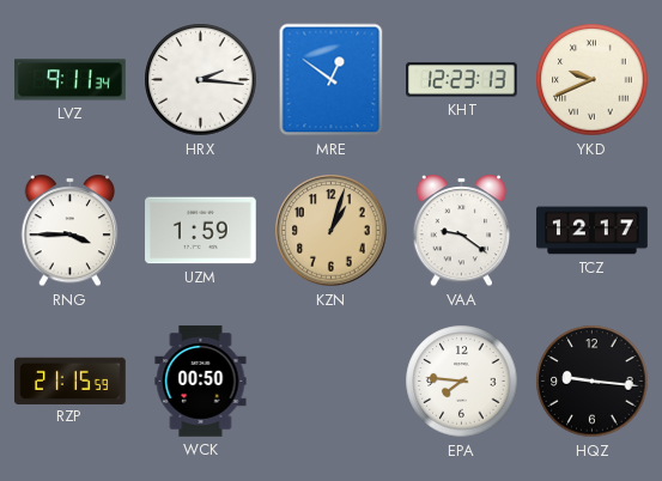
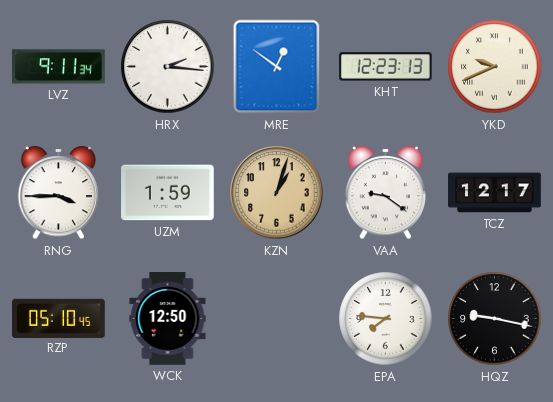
RZP: 21:15 -> 05:10 (59, 318)
WCK: 00:50 -> 12:50 (168, 319)
HQZ: 9:16 -> 9:17 (495, 319)
